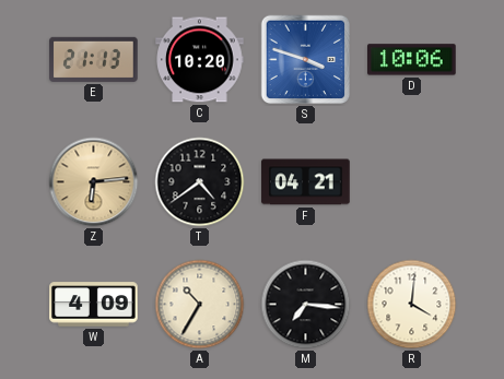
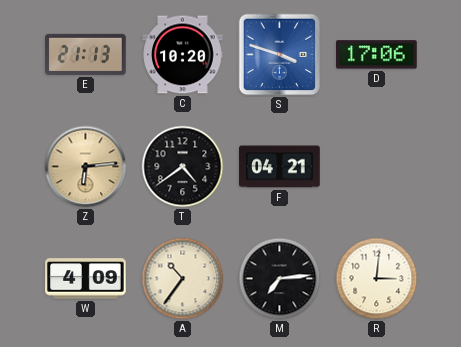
D: 10:06 -> 17:06 (377, 55)
A: 10:35 -> 10:36 (183, 279)
M: 7:16 -> 7:14 (280, 279)
R: 4:01 -> 3:01 (377, 279)
